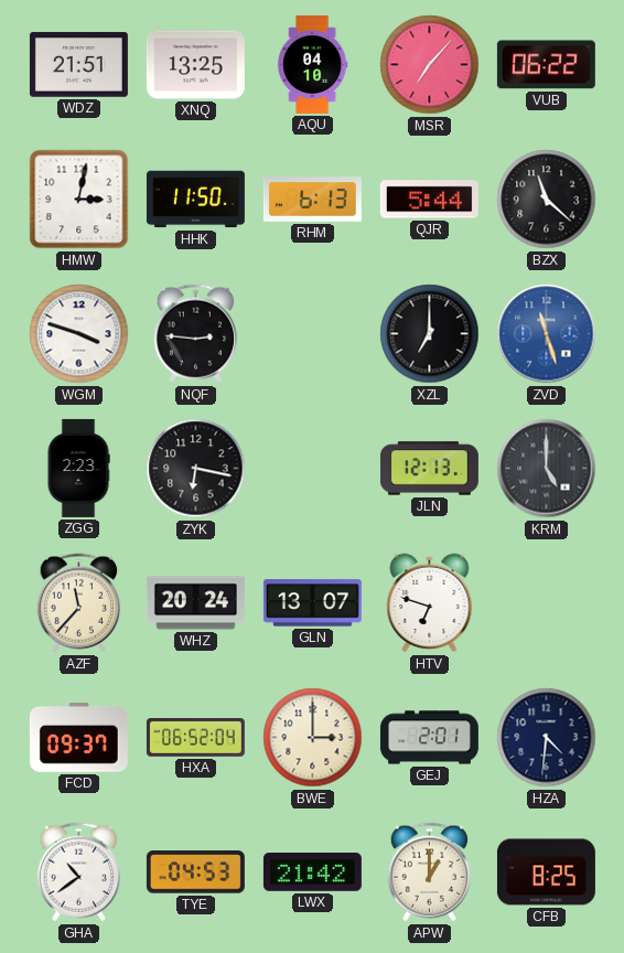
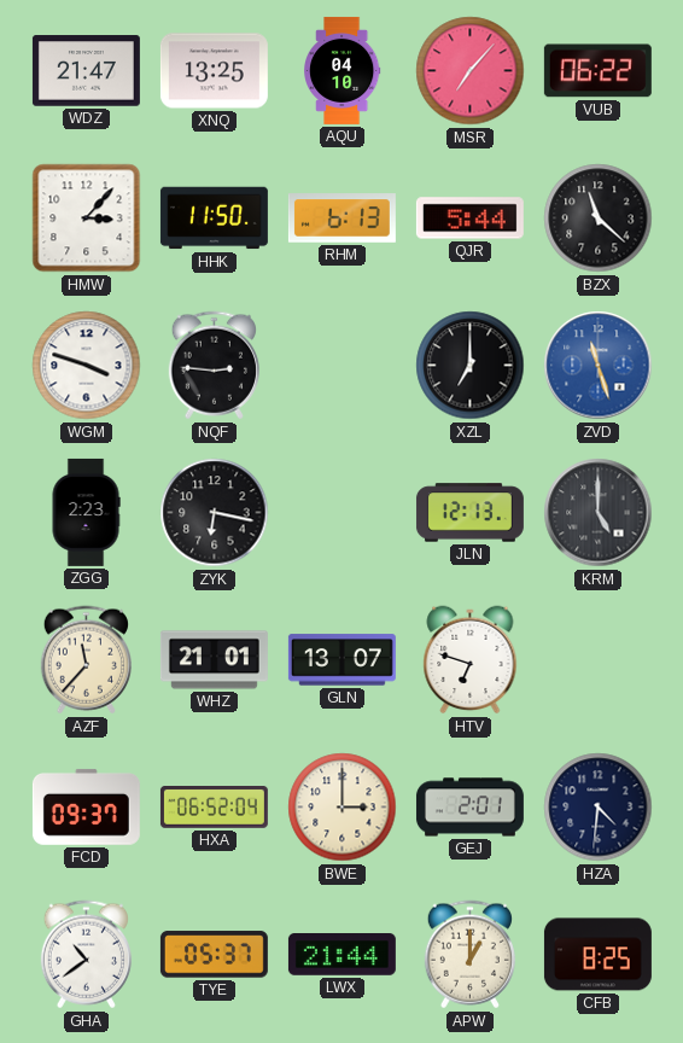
WDZ: 21:51 -> 21:47 (86, 71)
HMW: 3:02 -> 3:07 (87, 218)
WHZ: 20:24 -> 21:01 (214, 660)
TYE: 04:53 -> 05:37 (214, 955)
LWX: 21:42 -> 21:44 (341, 955)
